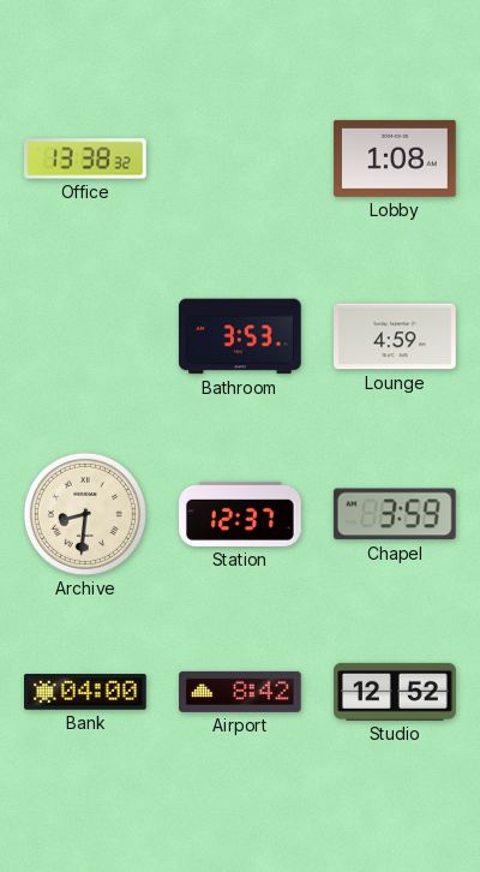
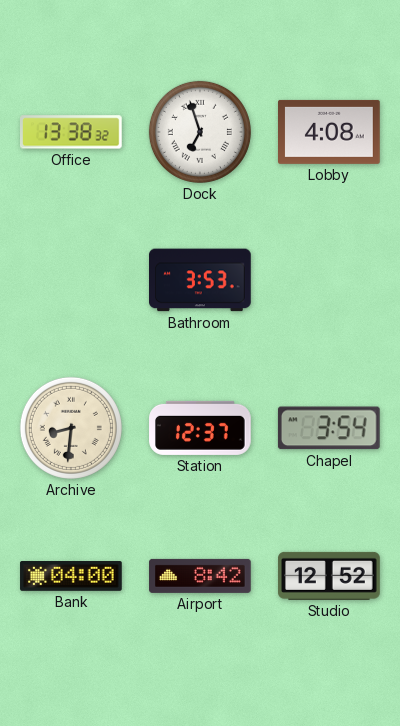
Dock: none -> 6:57 (200, 132)
Lobby: 1:08 -> 4:08 (330, 132)
Lounge: 4:59 -> none (395, 336)
Chapel: 3:59 -> 3:54 (329, 428)
